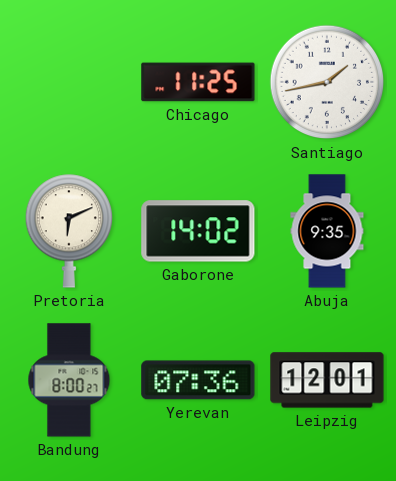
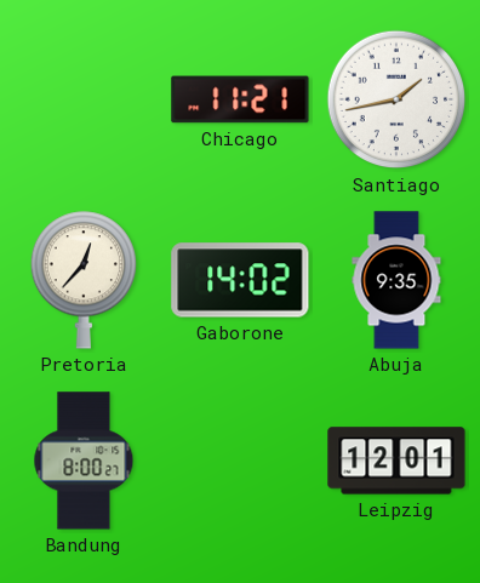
Chicago: 11:25 -> 11:21 (240, 99)
Pretoria: 6:11 -> 12:37 (82, 280)
Yerevan: 07:36 -> none (198, 380)
